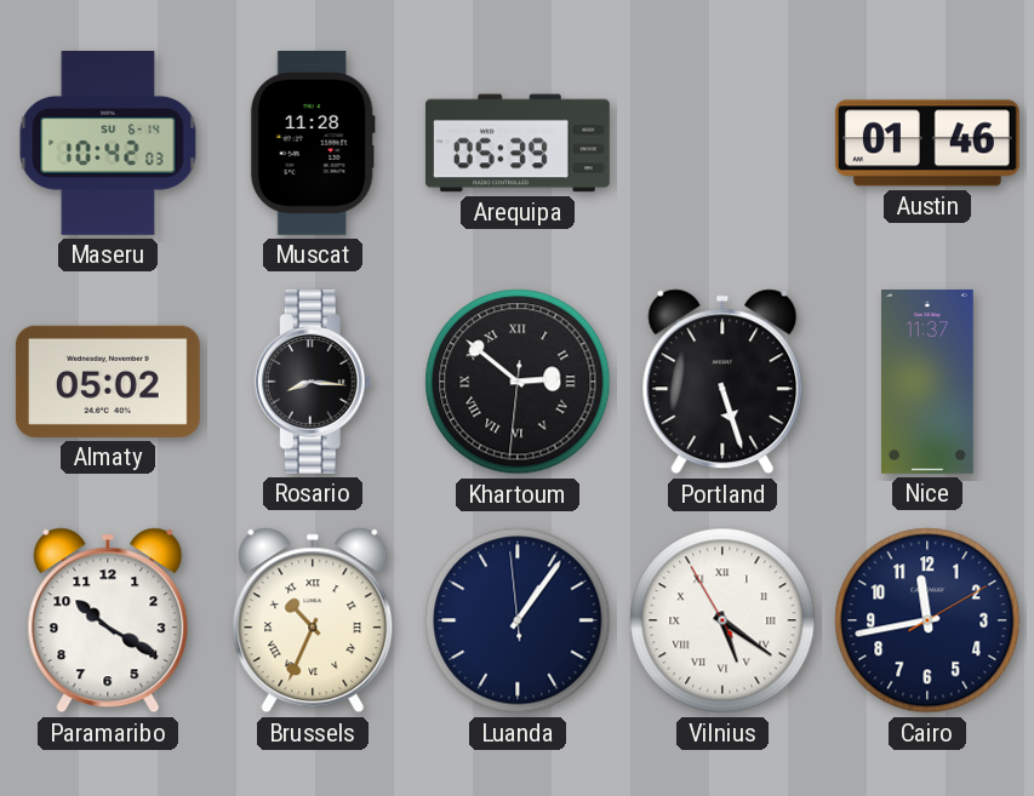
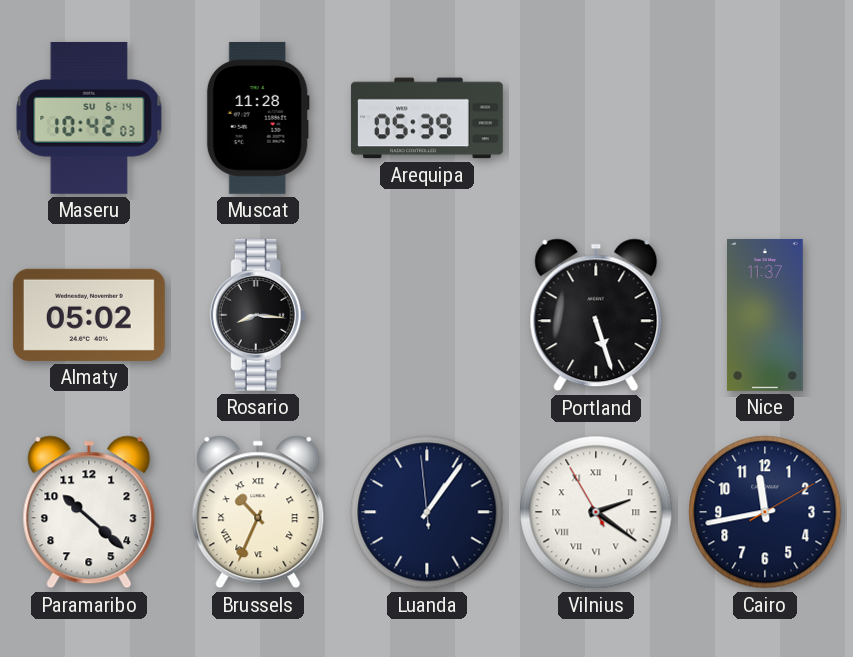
Austin: 01:46 -> none (927, 143)
Khartoum: 2:51 -> none (518, 382)
Paramaribo: 10:20 -> 10:22 (89, 512)
Vilnius: 5:20 -> 2:20 (596, 512)
